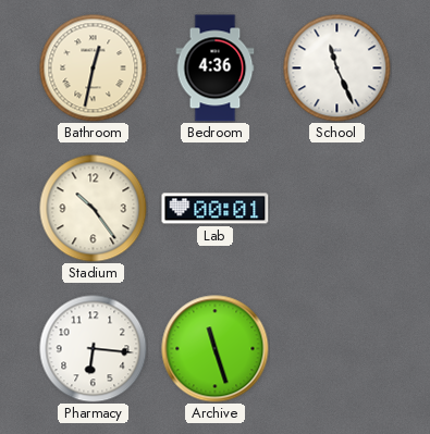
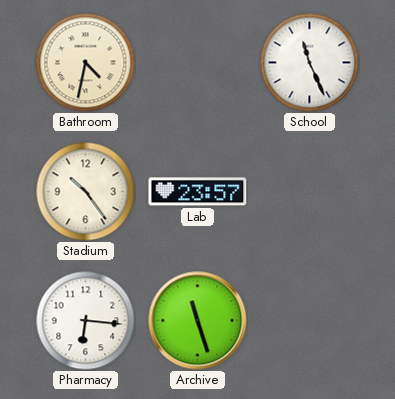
Bathroom: 12:32 -> 4:32 (86, 63)
Bedroom: 4:36 -> none (216, 69)
Lab: 00:01 -> 23:57 (198, 192)
